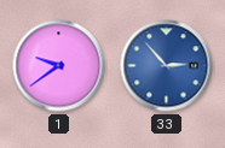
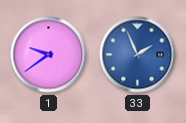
33: 2:53 -> 1:56 (138, 55)
